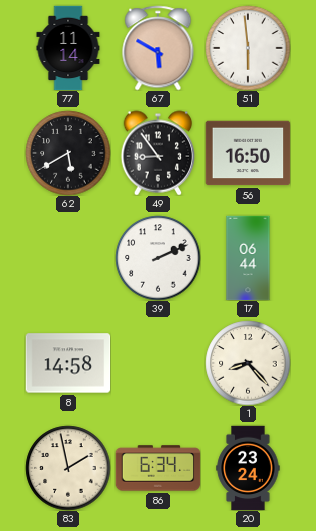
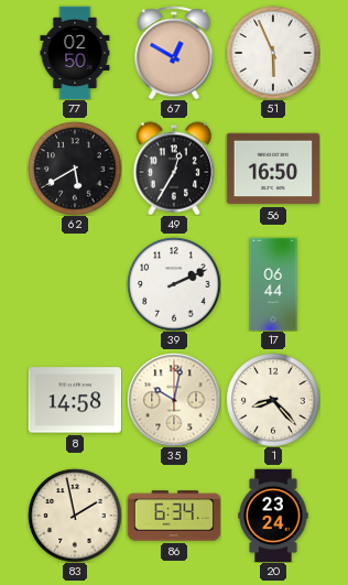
77: 11:14 -> 02:50 (75, 53)
67: 5:50 -> 12:50 (174, 53)
51: 5:59 -> 5:56 (273, 53)
49: 8:54 -> 12:35 (174, 169)
35: none -> 10:02 (174, 400)
